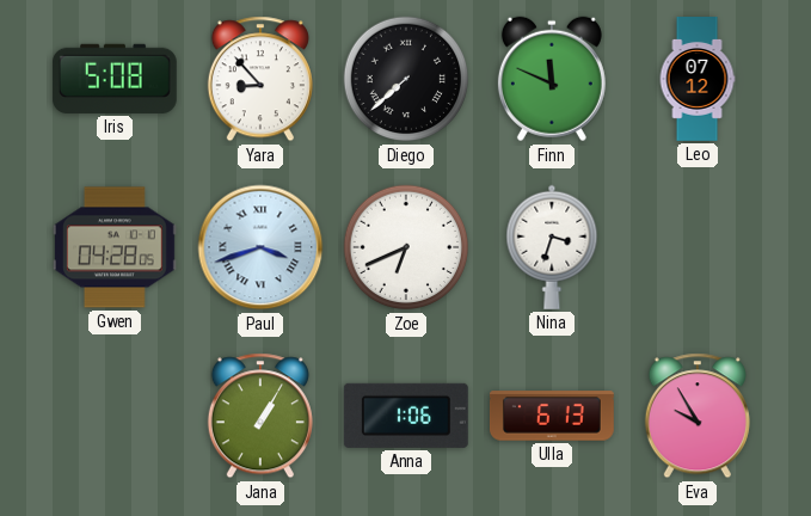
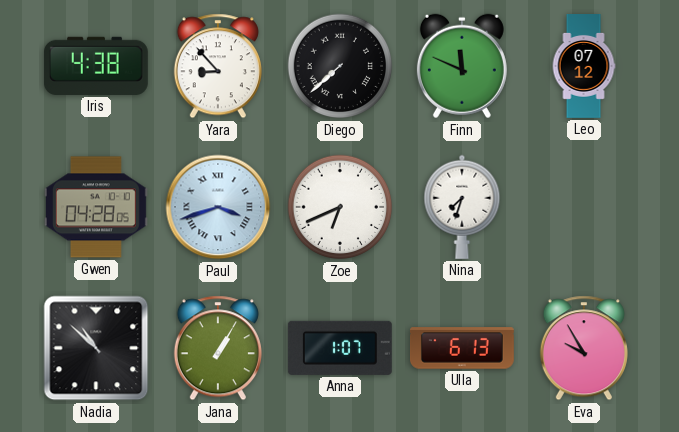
Iris: 5:08 -> 4:38 (96, 66)
Nina: 3:33 -> 7:33 (462, 207)
Nadia: none -> 10:52 (96, 348)
Anna: 1:06 -> 1:07 (340, 348)
